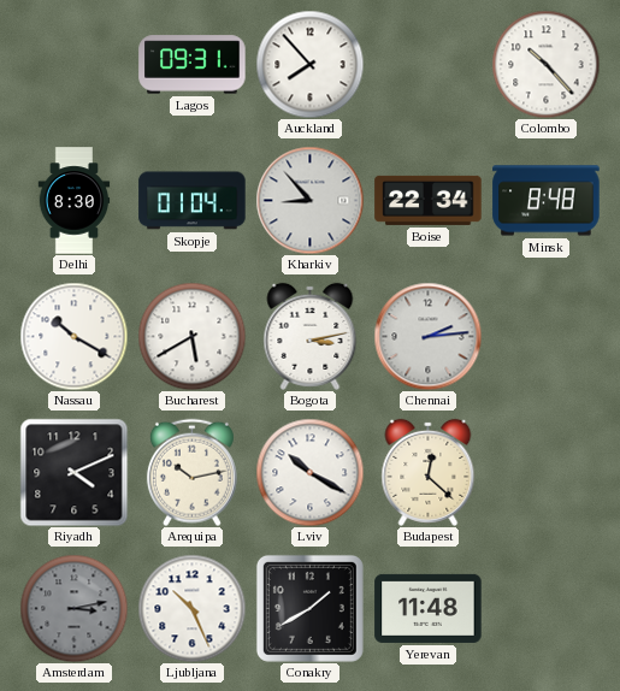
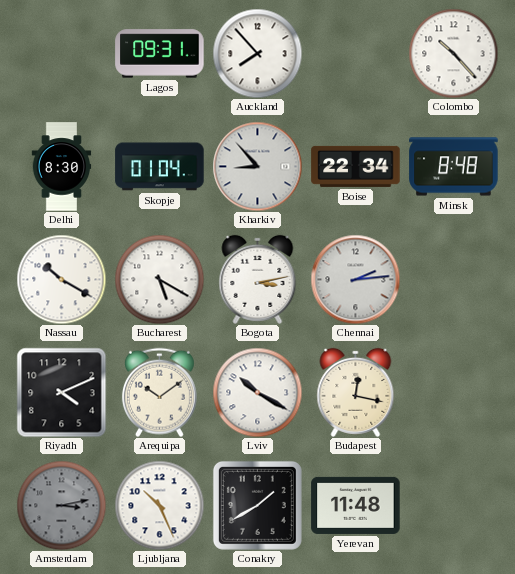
Bucharest: 5:40 -> 5:20 (159, 279)
Arequipa: 10:13 -> 10:09 (159, 392)
Budapest: 12:22 -> 12:17 (356, 392)
